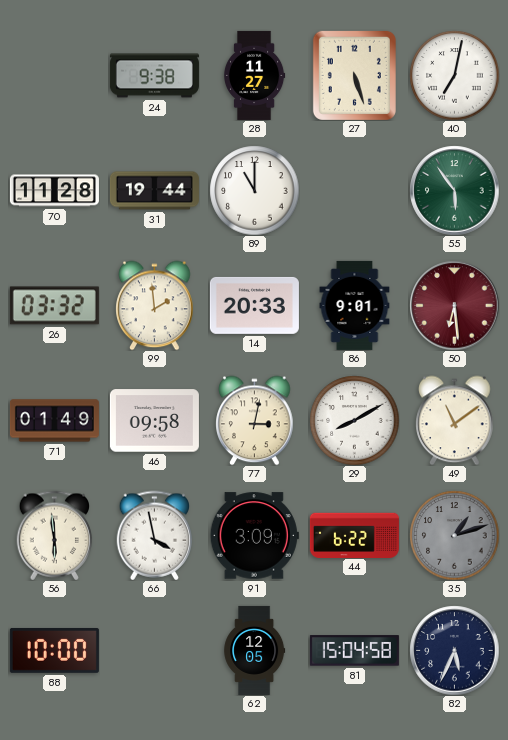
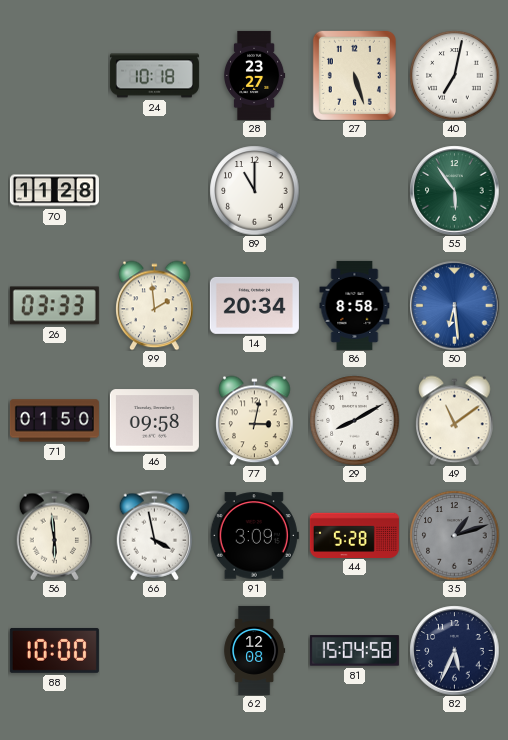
24: 9:38 -> 10:18 (154, 76)
28: 11:27 -> 23:27 (254, 75)
31: 19:44 -> none (154, 191)
26: 03:32 -> 03:33 (54, 306)
14: 20:33 -> 20:34 (254, 305)
86: 9:01 -> 8:58 (355, 305)
50 dial: burgundy -> blue (454, 305)
71: 01:49 -> 01:50 (54, 421)
44: 6:22 -> 5:28 (354, 535)
62: 12:05 -> 12:08 (255, 650)
